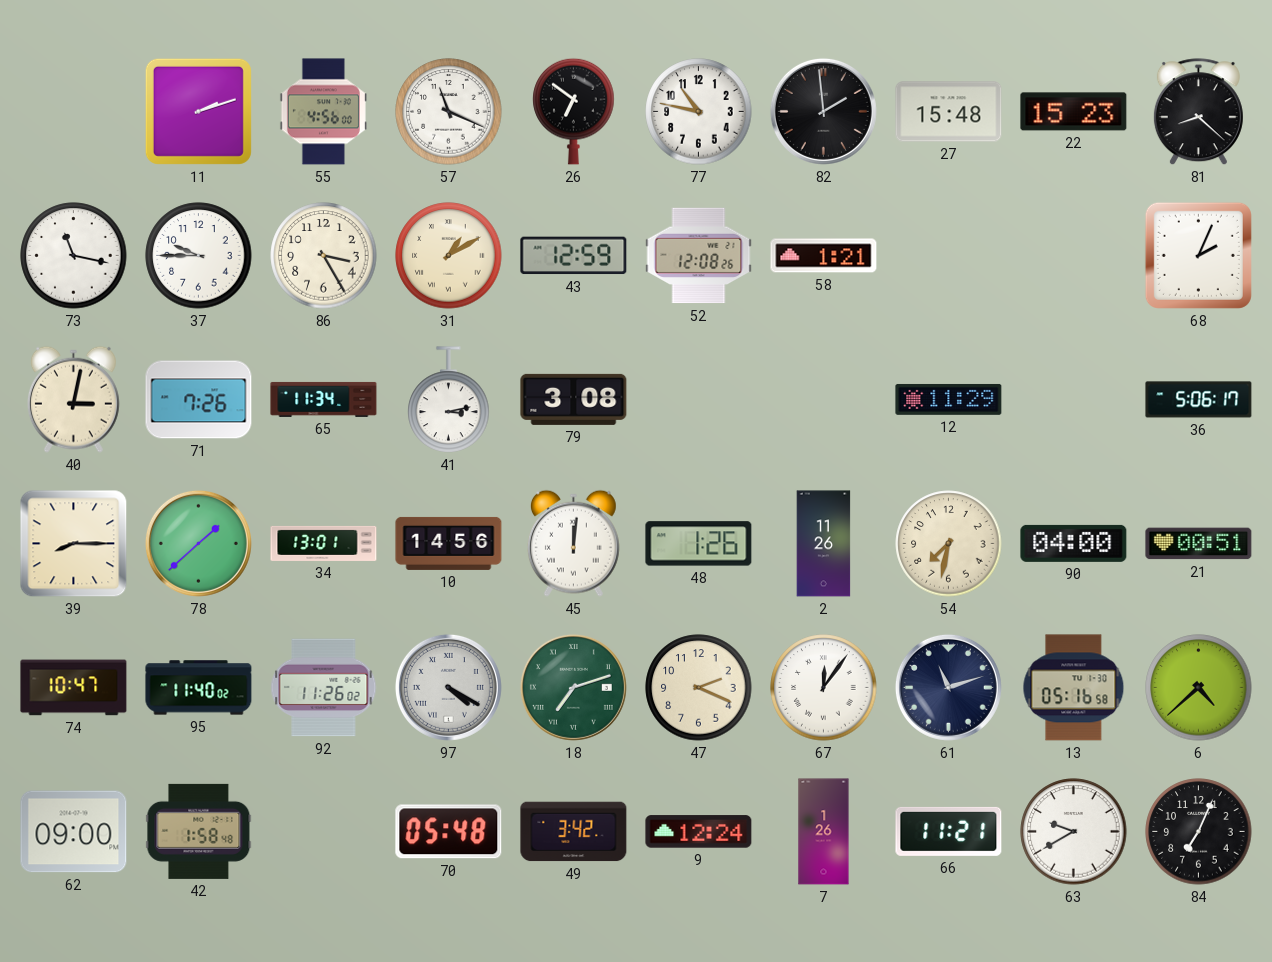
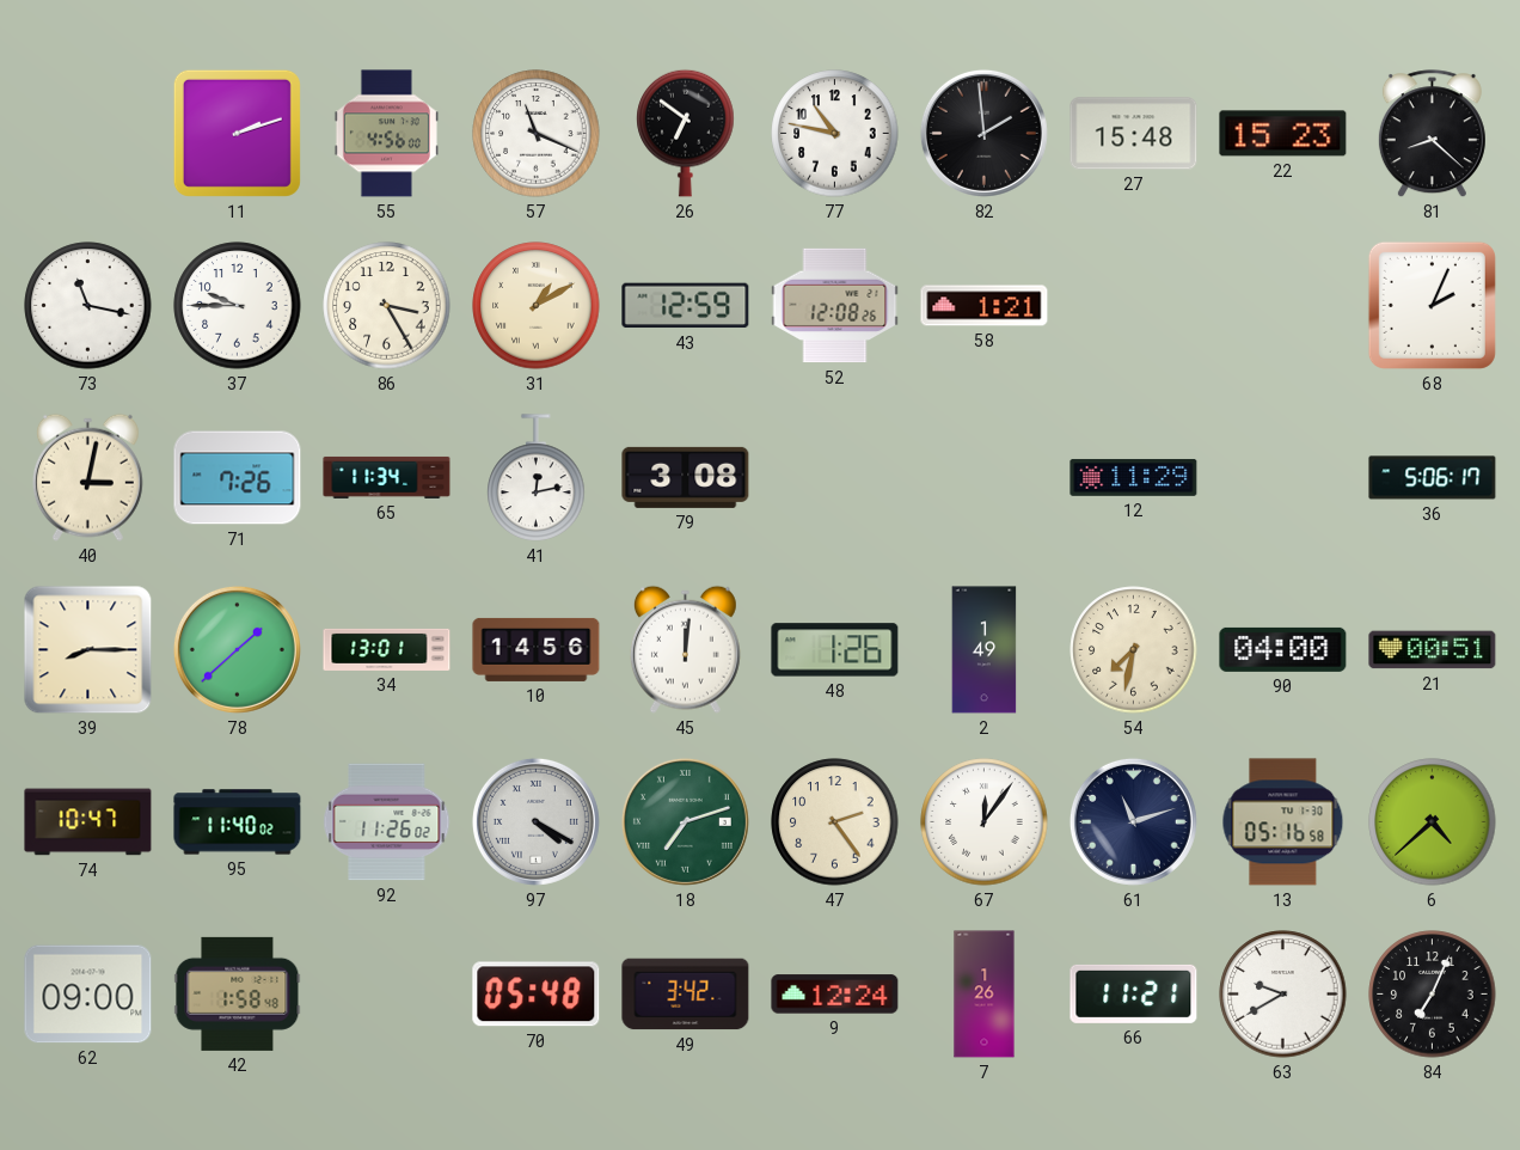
41: 3:13 -> 12:13 (537, 478)
2: 11:26 -> 1:49 (985, 650)
47: 2:19 -> 2:24 (835, 822)
